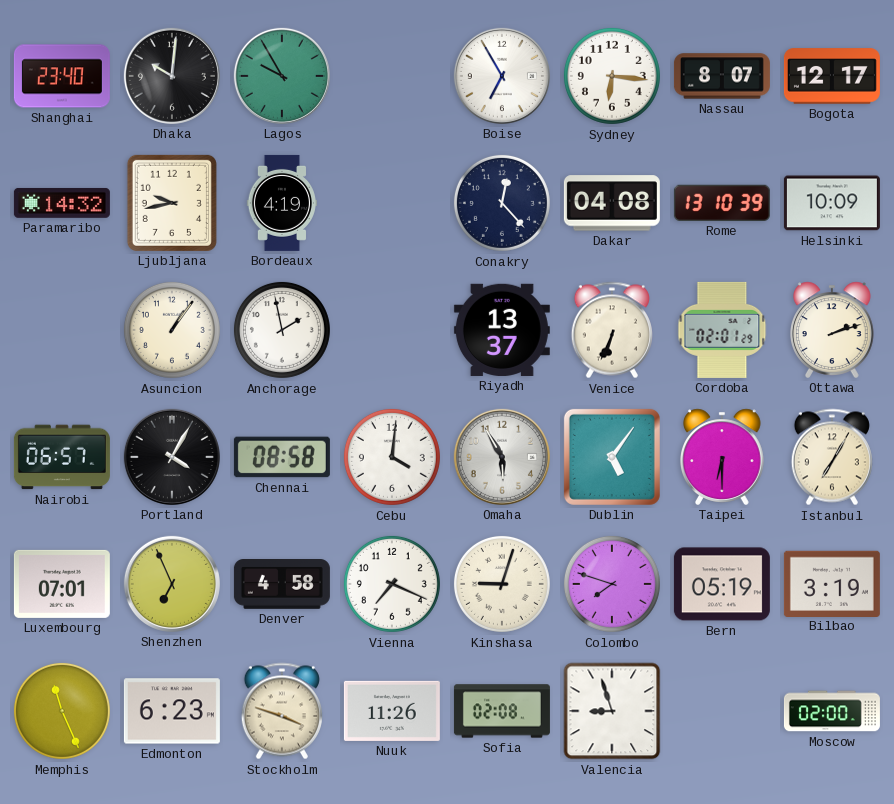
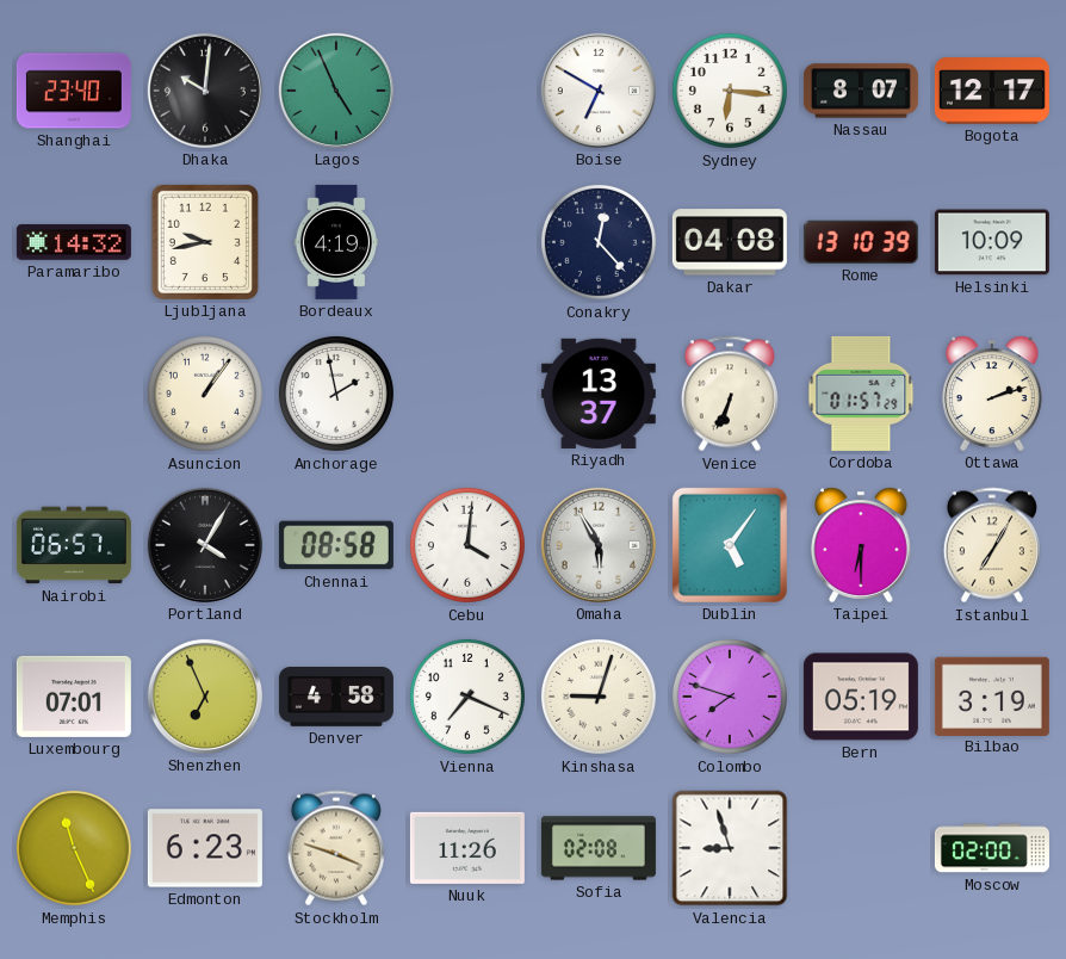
Lagos: 9:55 -> 4:56 (336, 91)
Boise: 6:55 -> 6:50 (599, 91)
Cordoba: 02:01 -> 01:57 (861, 394)
